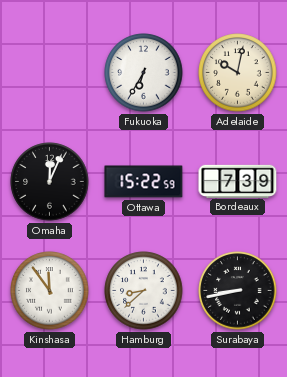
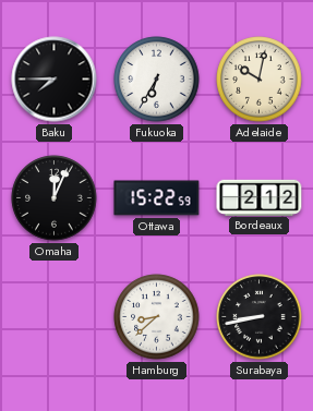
Baku: none -> 7:45 (55, 80)
Bordeaux: 7:39 -> 2:12 (260, 197)
Kinshasa: 11:54 -> none (50, 291)
